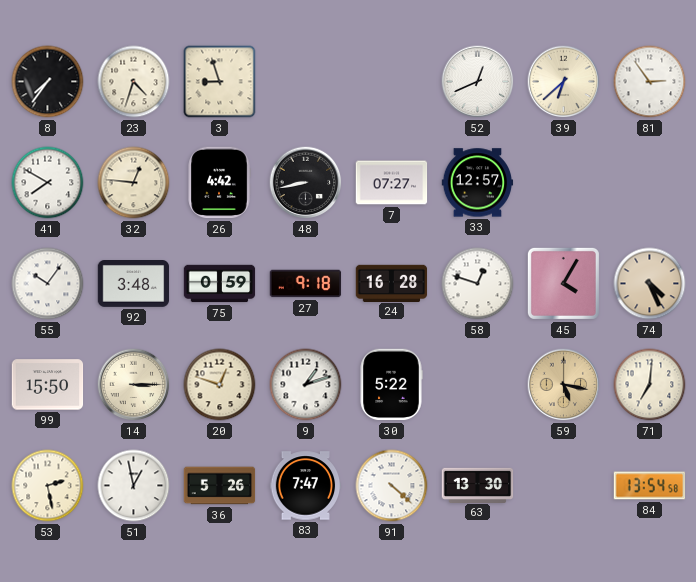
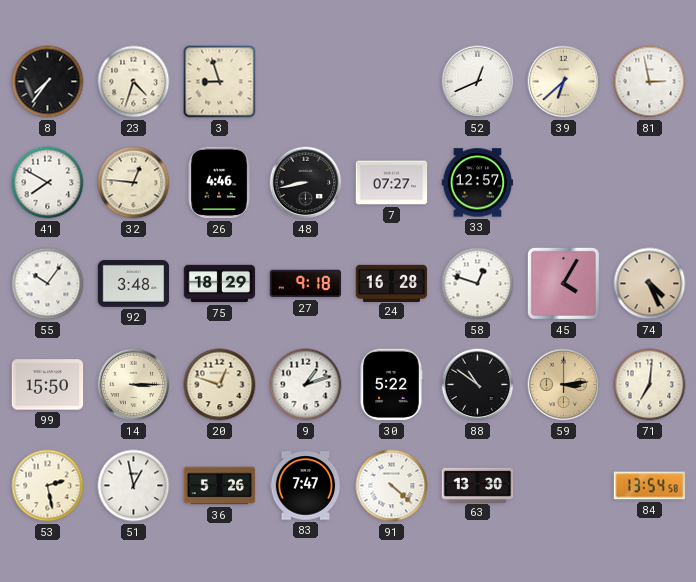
81: 2:54 -> 2:58 (650, 82)
26: 4:42 -> 4:46 (219, 183)
75: 0:59 -> 18:29 (220, 284)
88: none -> 10:51 (478, 385)
59: 5:17 -> 3:14 (564, 385)
